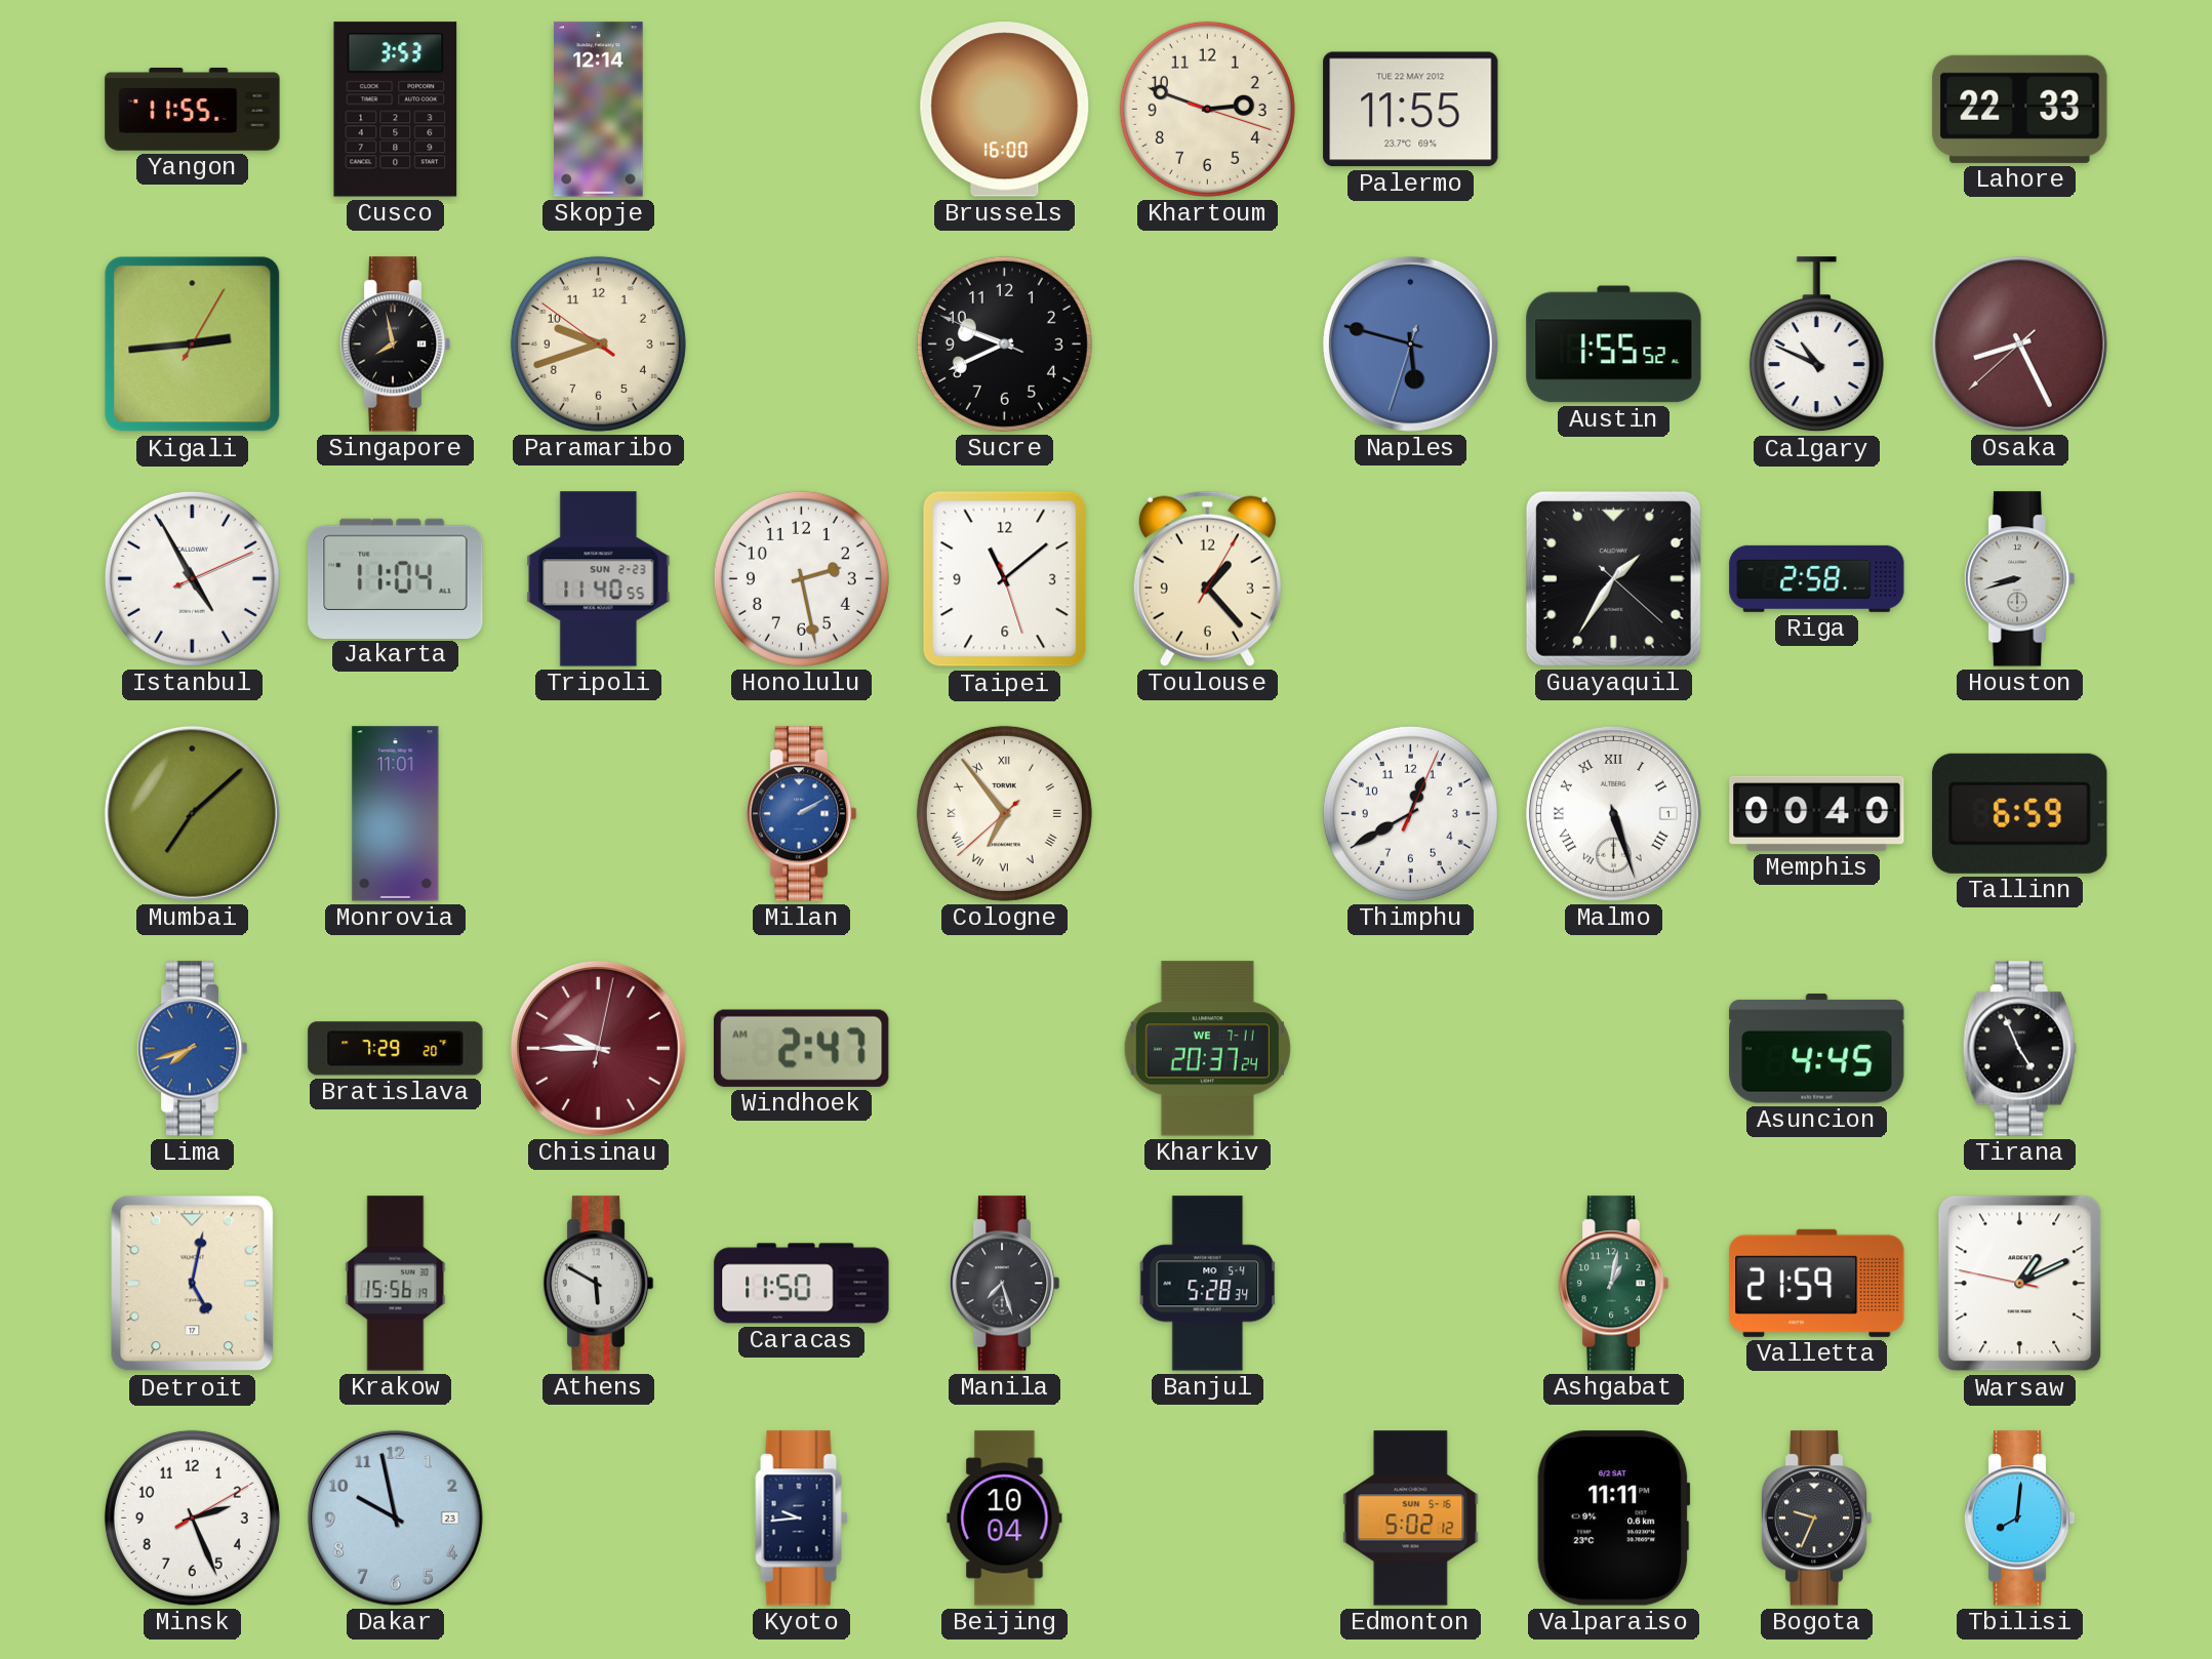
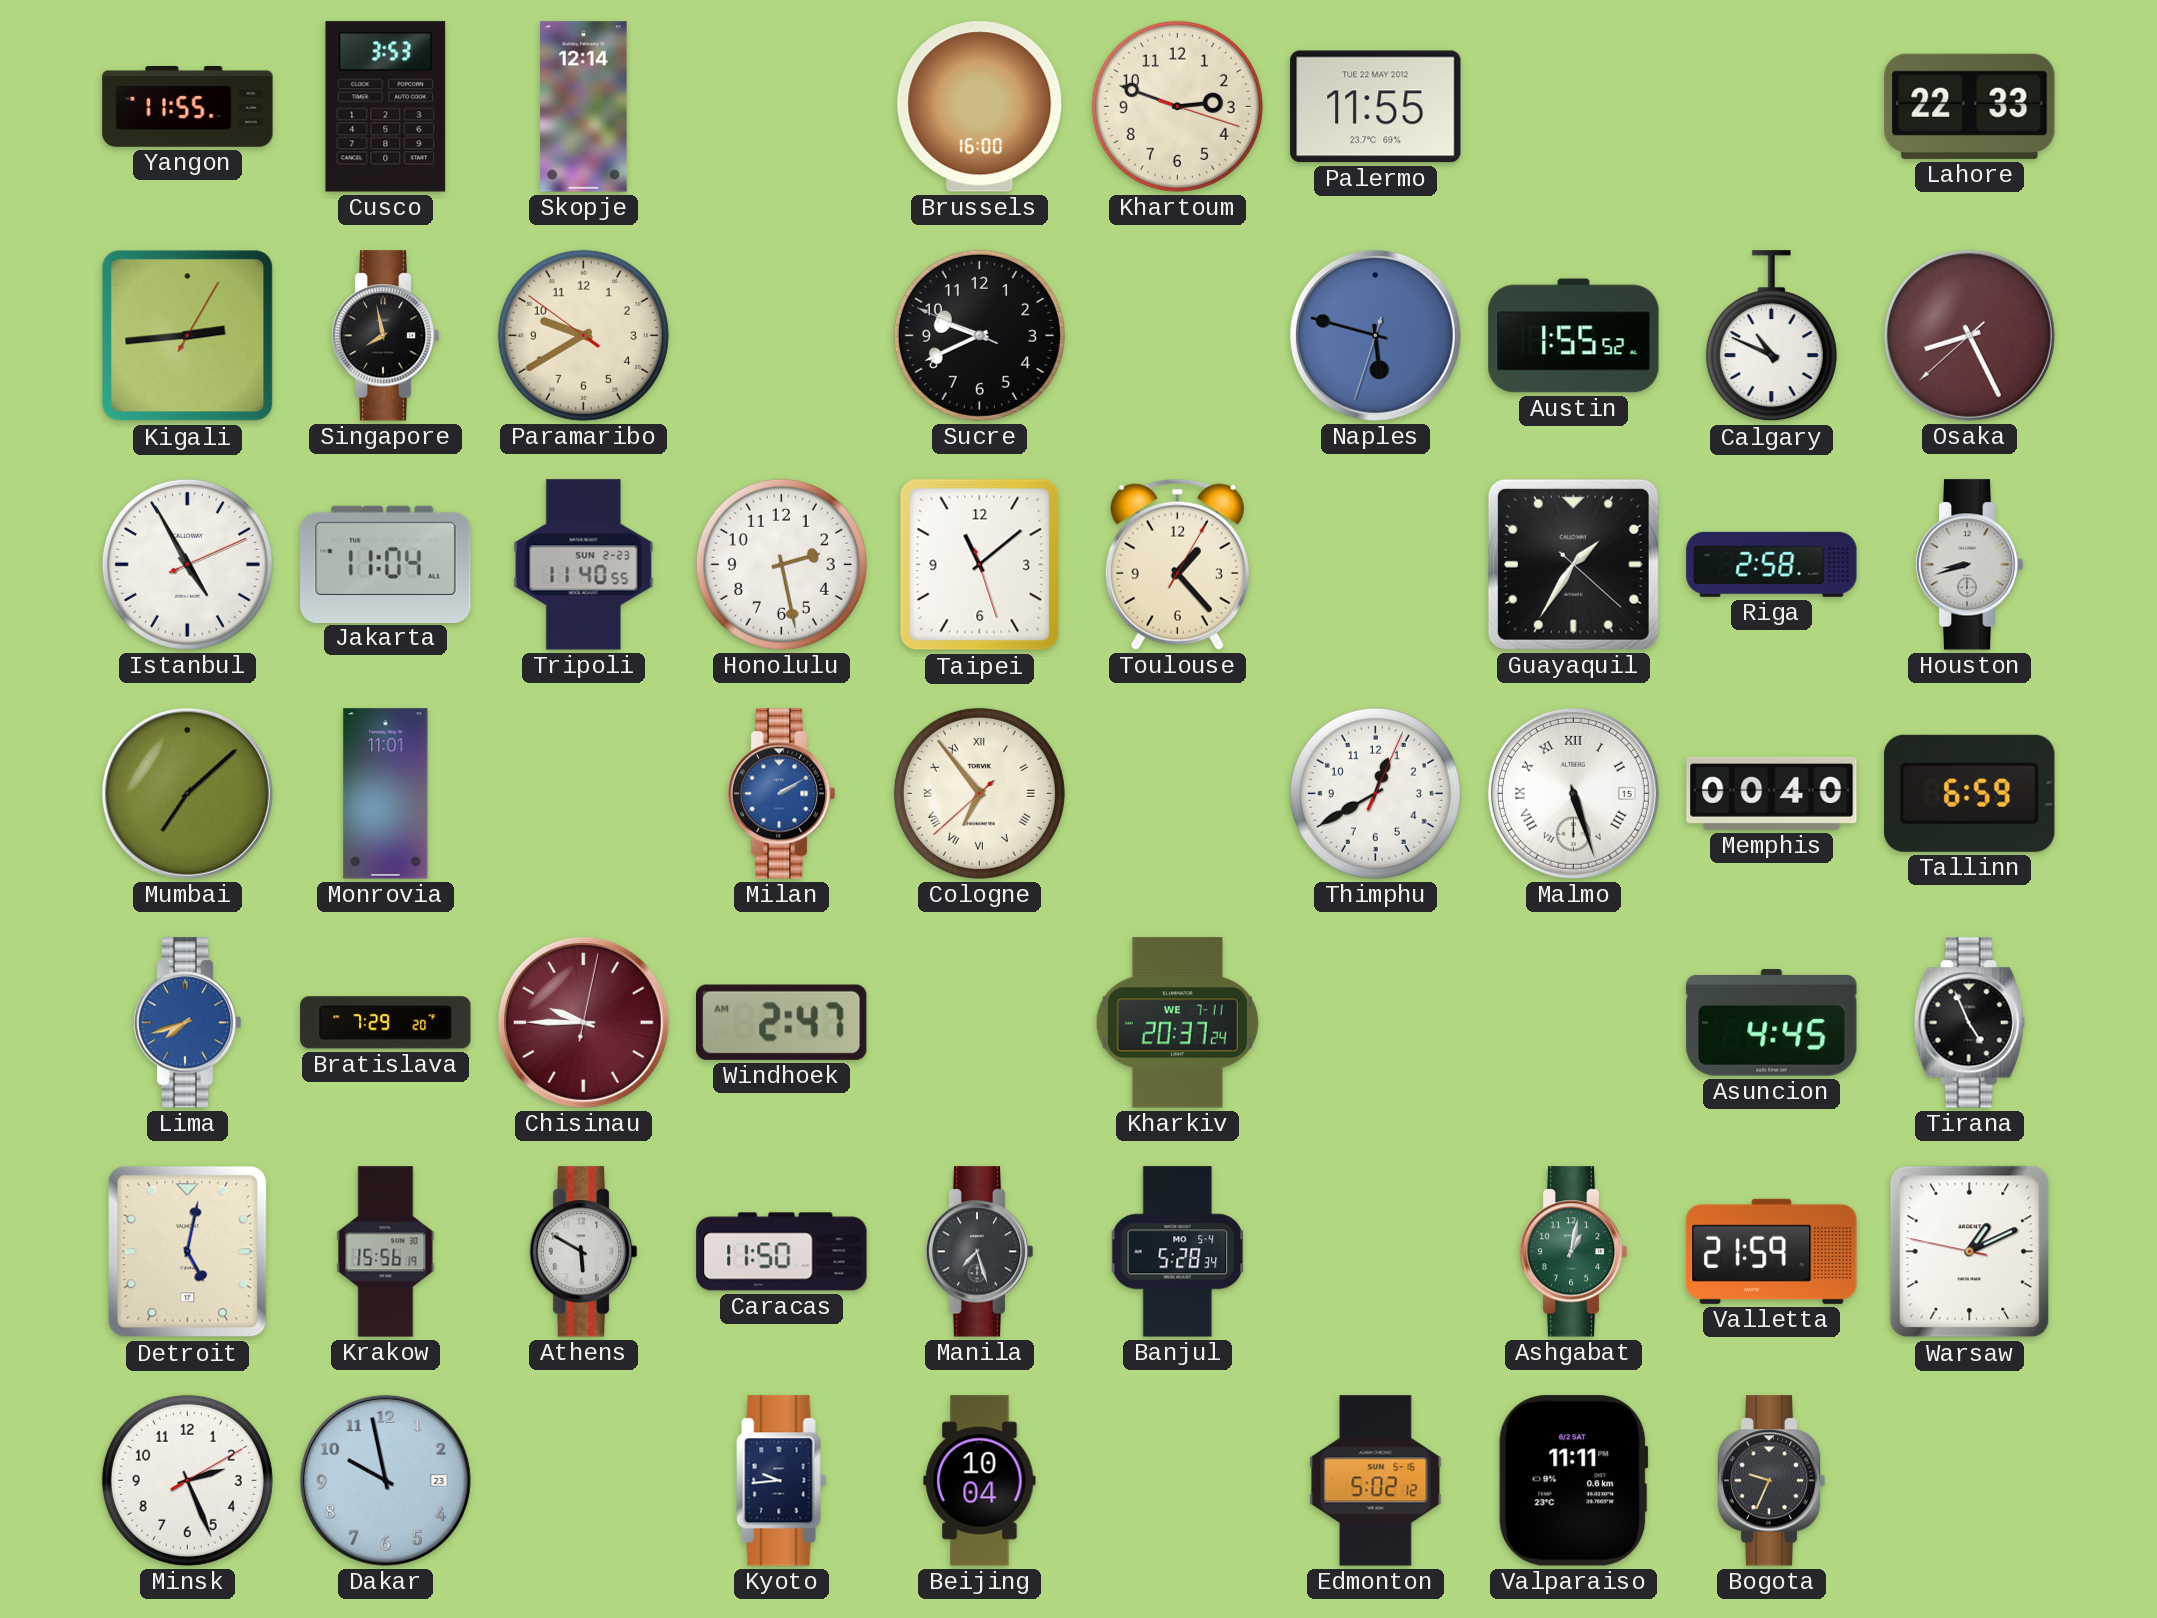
Paramaribo: 9:41 -> 9:39 (583, 335)
Malmo date: 1 -> 15 (1573, 793)
Tbilisi: 8:01 -> none (2019, 1519)
